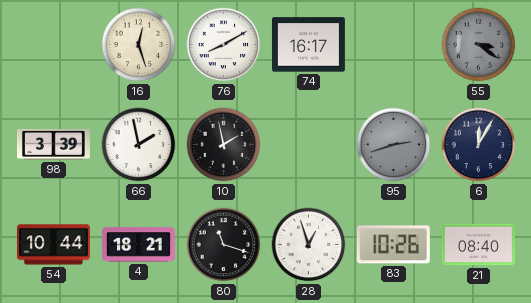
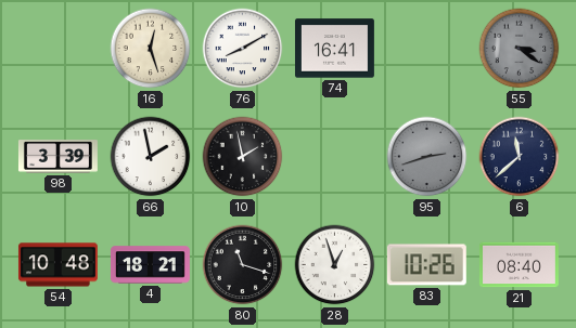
74: 16:17 -> 16:41 (334, 49)
6: 12:05 -> 11:38 (520, 157)
54: 10:44 -> 10:48 (57, 265)
